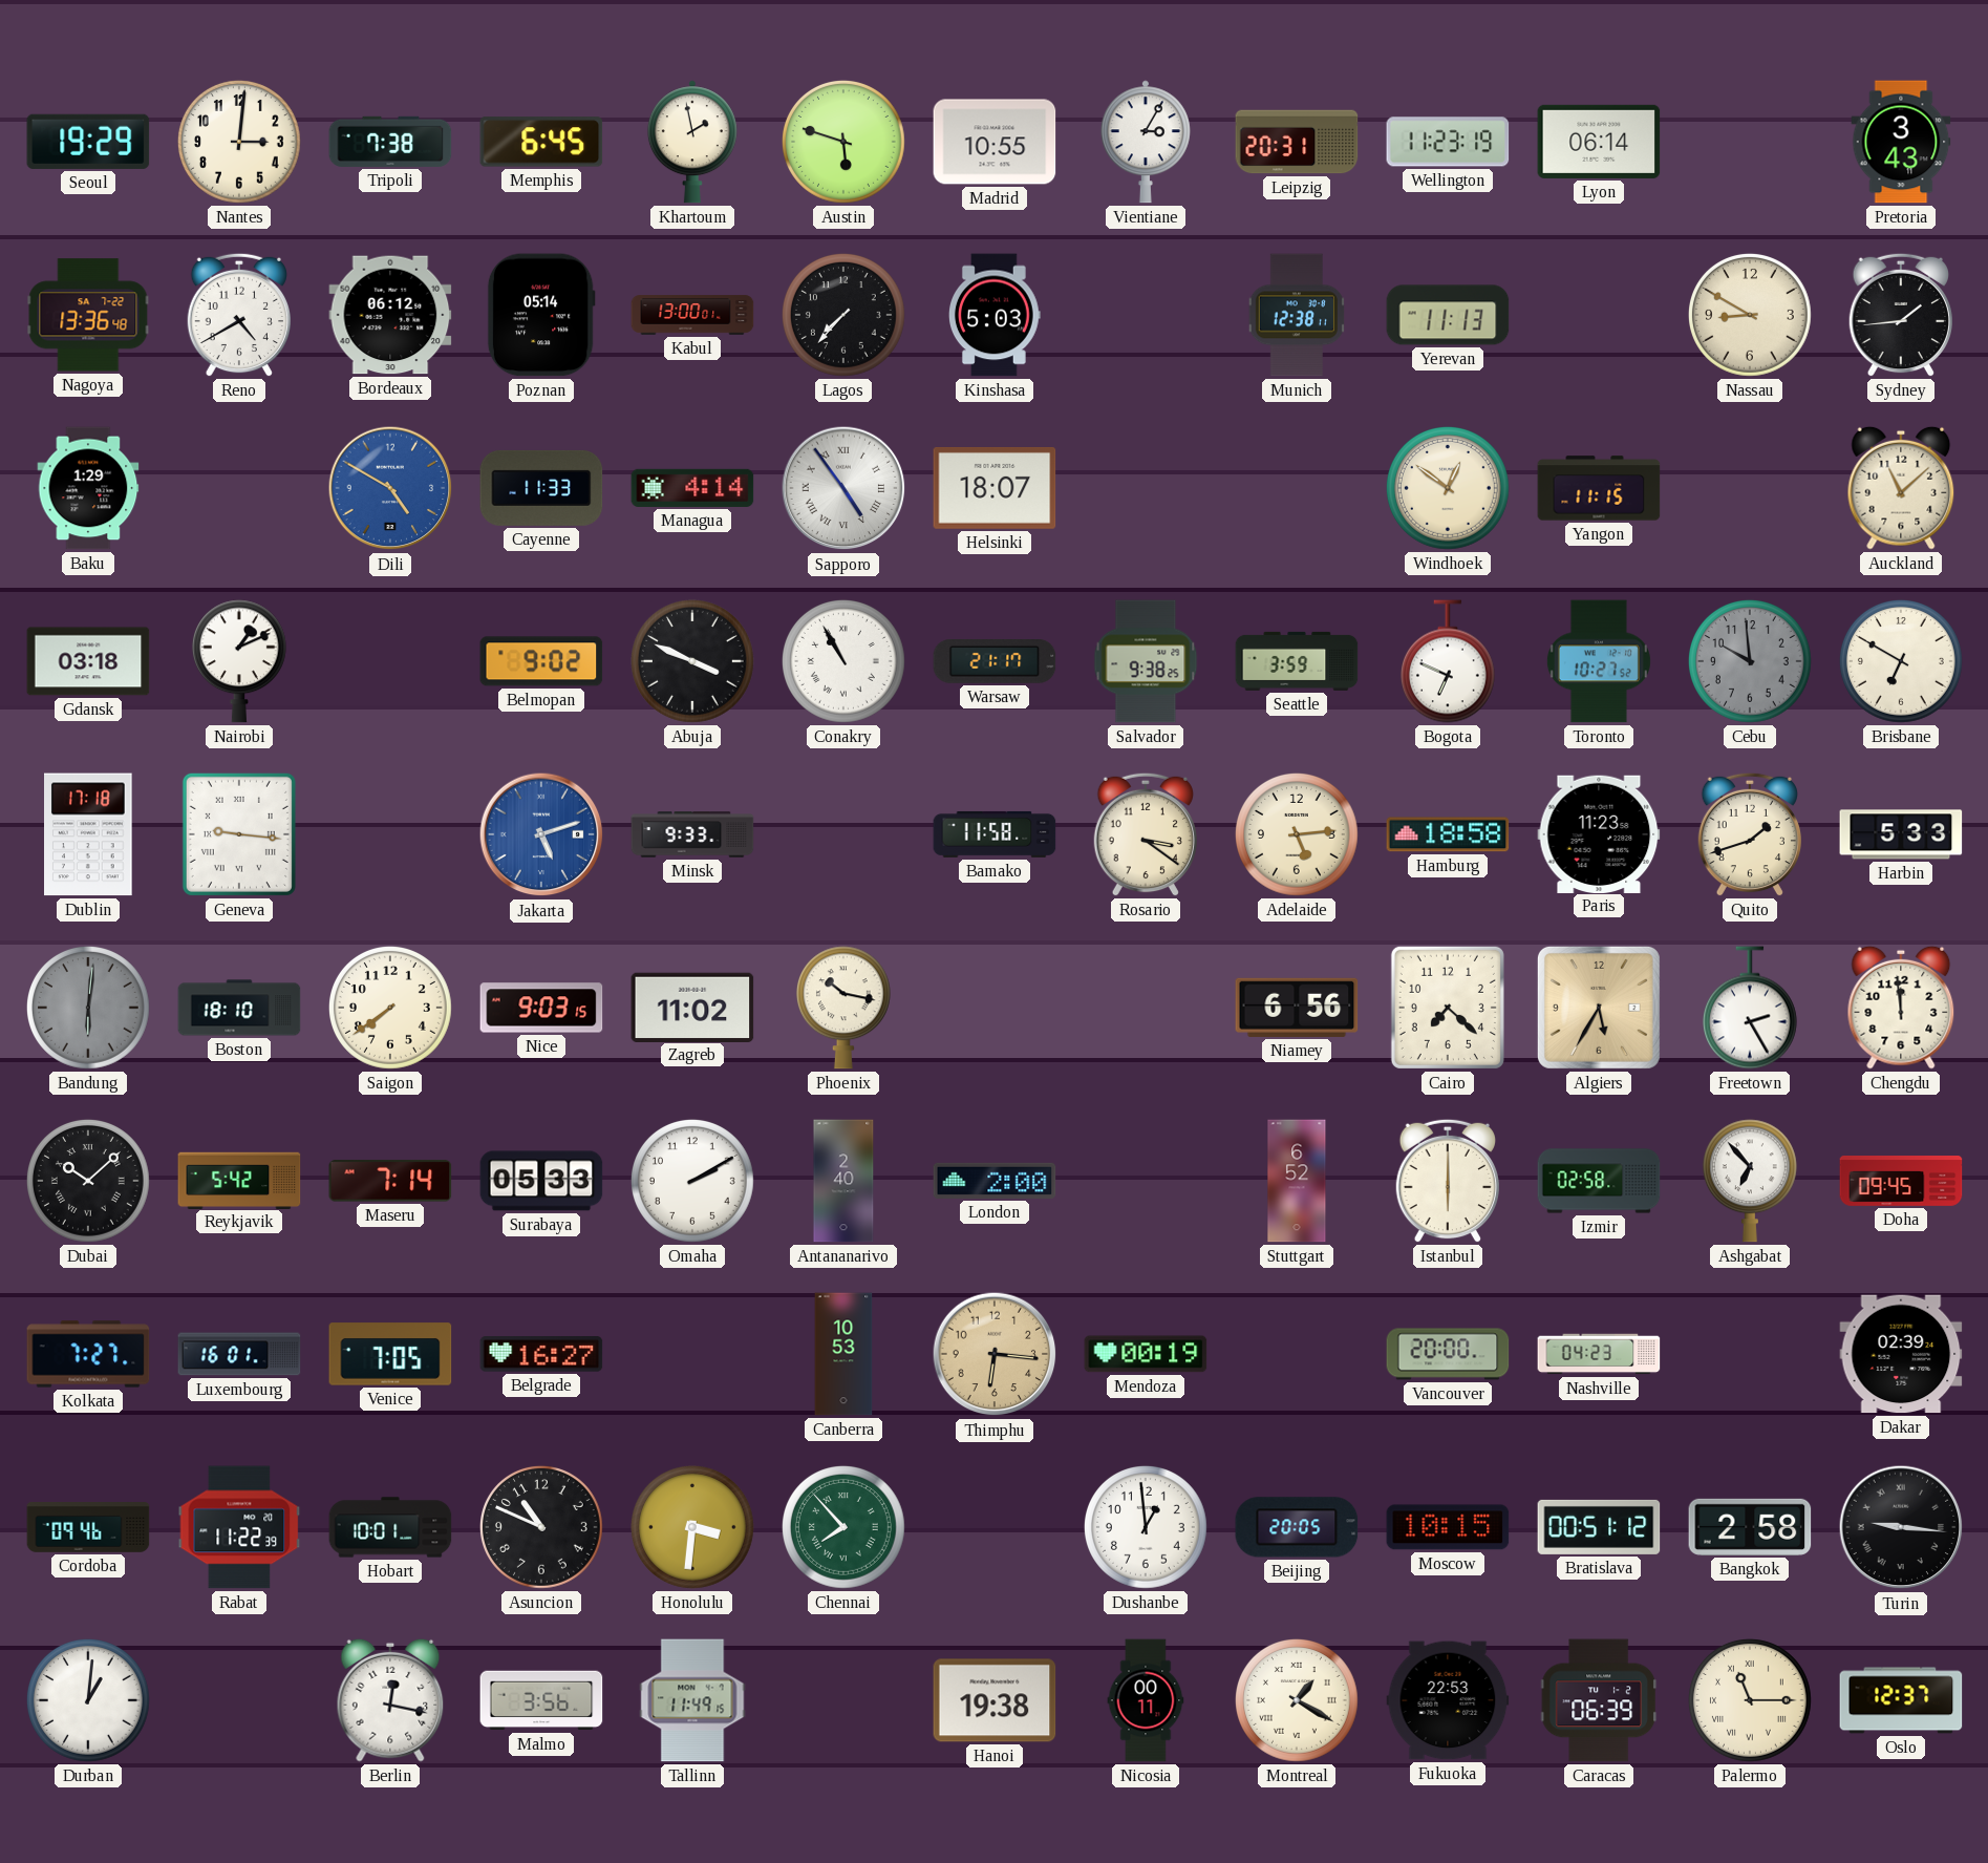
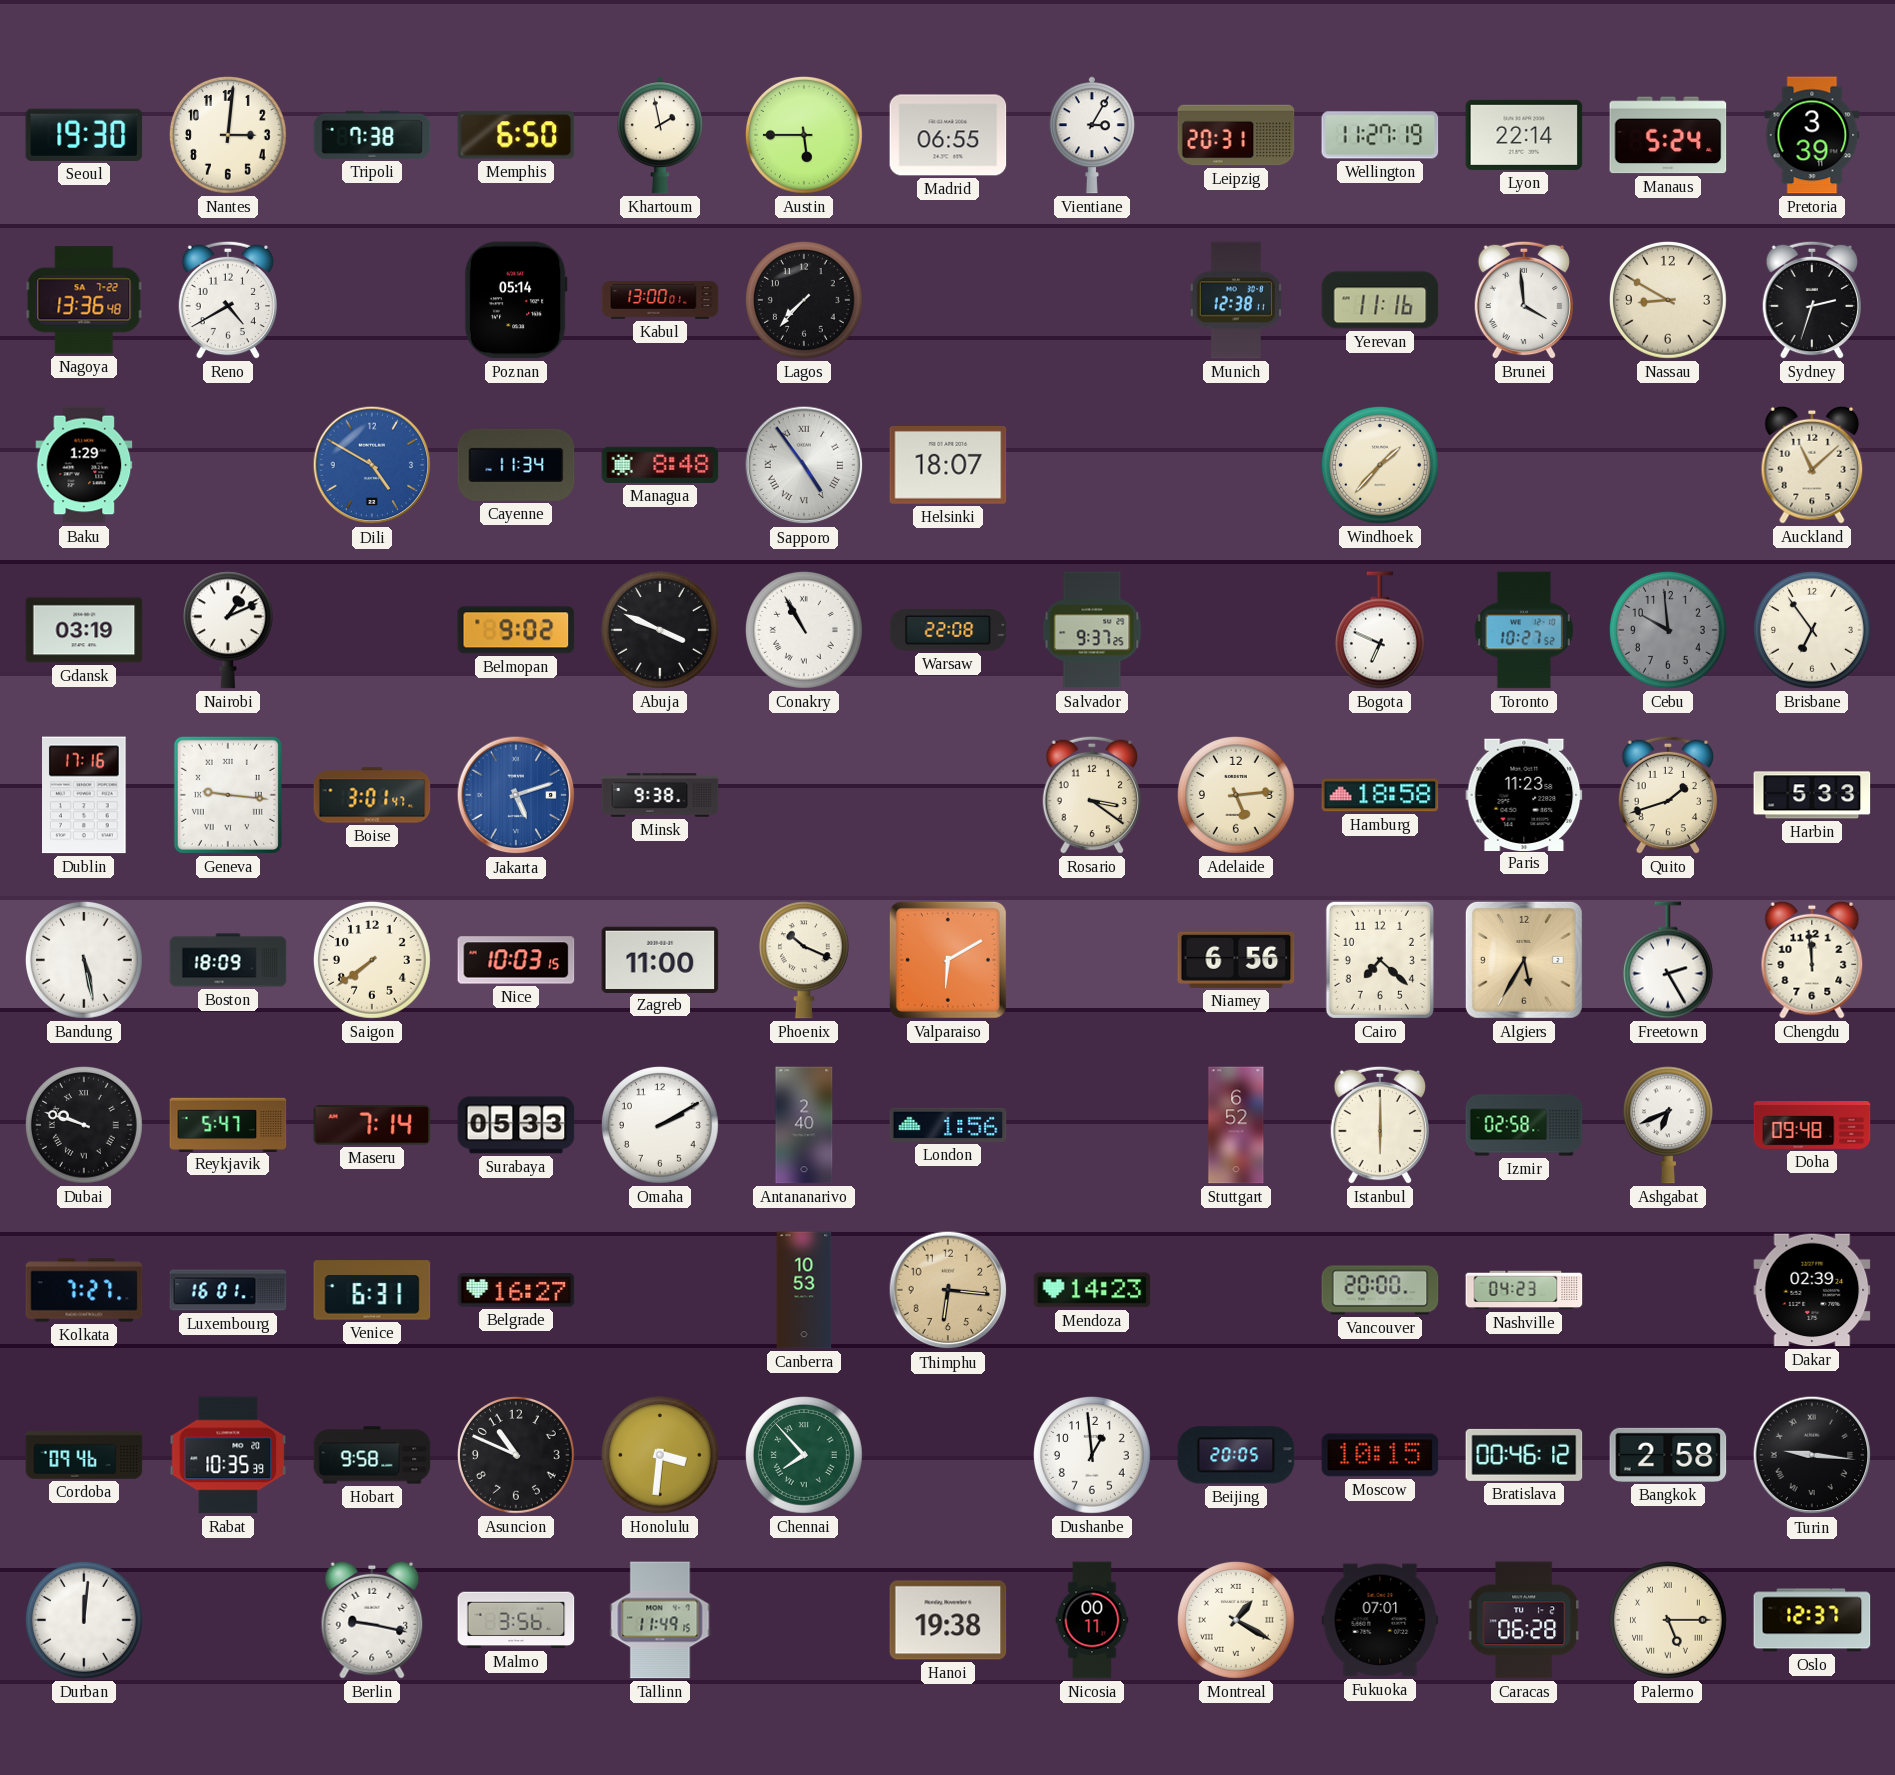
Seoul: 19:29 -> 19:30 (84, 135)
Memphis: 6:45 -> 6:50 (516, 135)
Austin: 5:48 -> 5:45 (805, 135)
Madrid: 10:55 -> 06:55 (948, 135)
Wellington: 11:23 -> 11:27 (1380, 135)
Lyon: 06:14 -> 22:14 (1524, 135)
Manaus: none -> 5:24 (1668, 135)
Pretoria: 3:43 -> 3:39 (1812, 135)
Bordeaux: 06:12 -> none (390, 315)
Kinshasa: 5:03 -> none (995, 315)
Yerevan: 11:13 -> 11:16 (1380, 300)
Brunei: none -> 3:59 (1523, 300)
Sydney: 1:44 -> 2:33 (1811, 300)
Cayenne: 11:33 -> 11:34 (516, 465)
Managua: 4:14 -> 8:48 (660, 465)
Windhoek: 12:51 -> 1:37 (1381, 465)
Yangon: 11:15 -> none (1599, 488)
Gdansk: 03:18 -> 03:19 (84, 630)
Warsaw: 21:17 -> 22:08 (948, 631)
Salvador: 9:38 -> 9:37 (1092, 630)
Seattle: 3:59 -> none (1297, 661)
Brisbane: 6:50 -> 6:54 (1813, 630)
Dublin: 17:18 -> 17:16 (85, 795)
Boise: none -> 3:01 (372, 795)
Minsk: 9:33 -> 9:38 (660, 795)
Bamako: 11:58 -> none (995, 834)
Bandung: 6:01 -> 5:28 (85, 960)
Bandung dial: grey -> white (85, 960)
Boston: 18:10 -> 18:09 (228, 960)
Nice: 9:03 -> 10:03 (516, 960)
Zagreb: 11:02 -> 11:00 (660, 959)
Phoenix: 10:17 -> 10:19 (804, 960)
Valparaiso: none -> 6:10 (948, 960)
Dubai: 10:08 -> 9:48 (85, 1125)
Reykjavik: 5:42 -> 5:47 (228, 1124)
London: 2:00 -> 1:56 (948, 1125)
Ashgabat: 6:53 -> 6:41 (1668, 1125)
Doha: 09:45 -> 09:48 (1812, 1126)
Venice: 7:05 -> 6:31 (372, 1290)
Mendoza: 00:19 -> 14:23 (1092, 1290)
Rabat: 11:22 -> 10:35 (228, 1455)
Hobart: 10:01 -> 9:58 (372, 1455)
Bratislava: 00:51 -> 00:46 (1524, 1455)
Durban: 1:01 -> 12:01 (85, 1620)
Berlin: 12:17 -> 9:17 (372, 1620)
Fukuoka: 22:53 -> 07:01 (1380, 1620)
Caracas: 06:39 -> 06:28 (1524, 1620)
Palermo: 11:15 -> 5:15 (1669, 1620)
